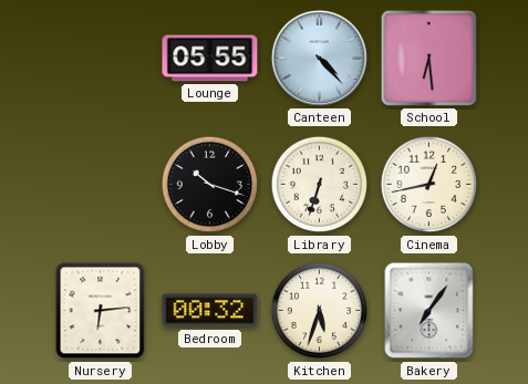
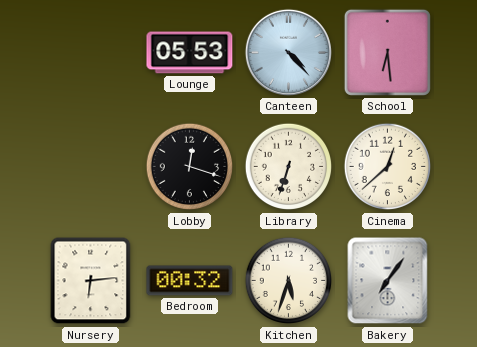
Lounge: 05:55 -> 05:53 (190, 53)
Lobby: 10:18 -> 12:18 (190, 167)
Cinema: 12:43 -> 12:38 (388, 167)
